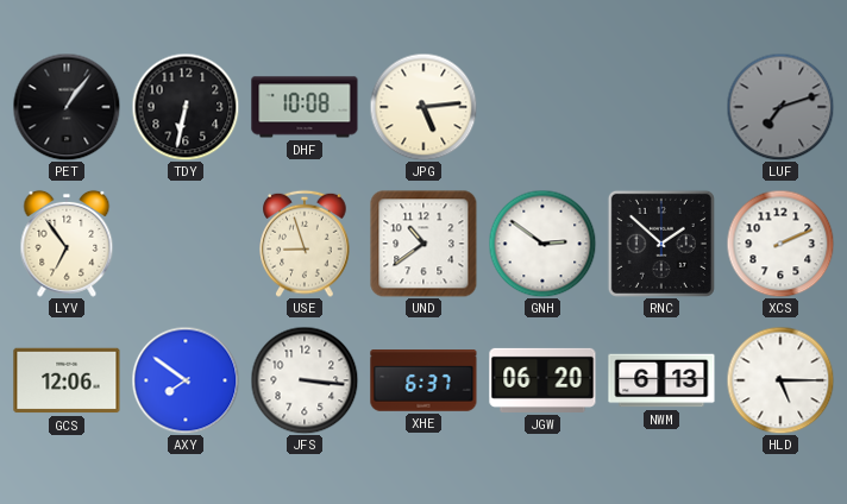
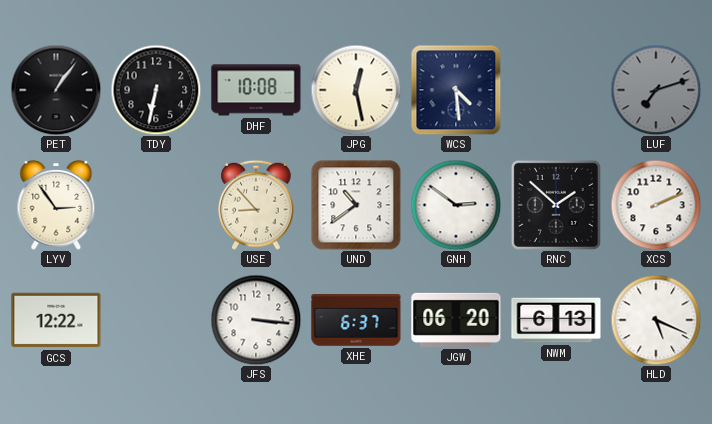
JPG: 5:14 -> 12:28 (356, 90)
WCS: none -> 4:29 (456, 90)
LYV: 6:54 -> 2:54 (56, 205)
USE: 8:57 -> 8:53 (256, 205)
GCS: 12:06 -> 12:22 (56, 320)
AXY: 7:51 -> none (186, 380)
HLD: 5:15 -> 5:19 (656, 320)
